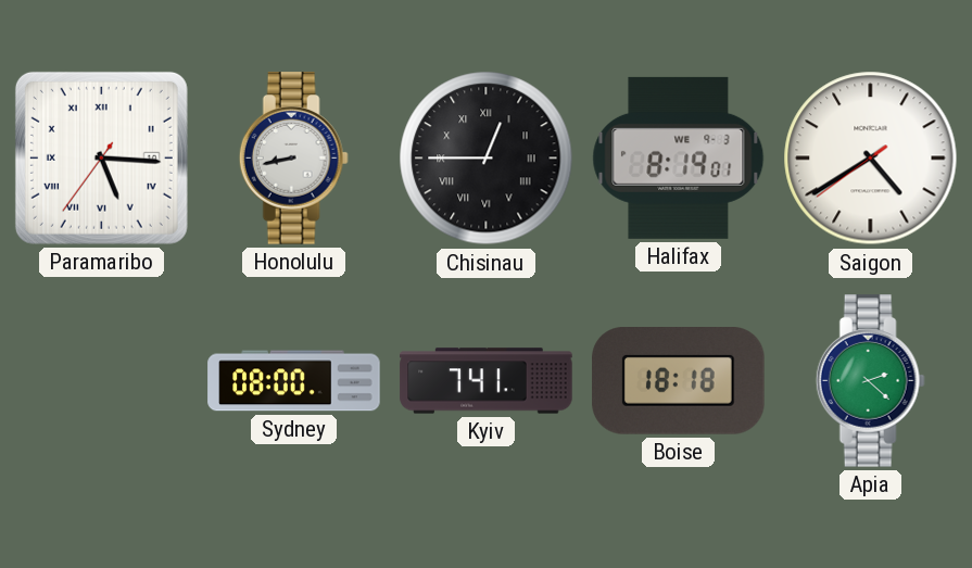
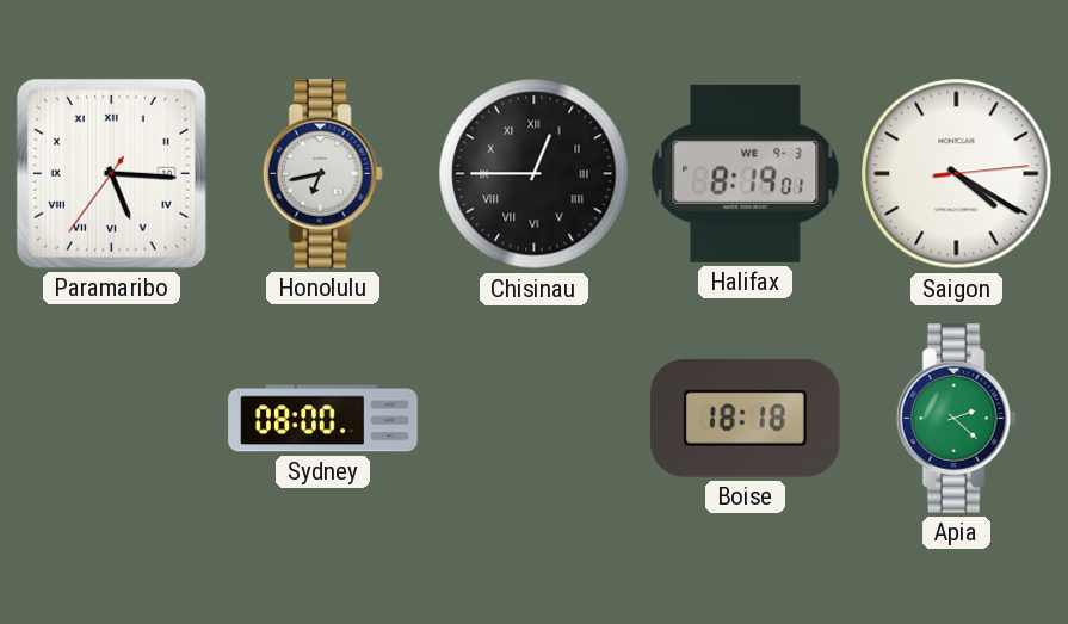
Honolulu: 8:43 -> 6:43 (322, 174)
Saigon: 4:39 -> 4:20 (957, 174)
Kyiv: 7:41 -> none (487, 381)
